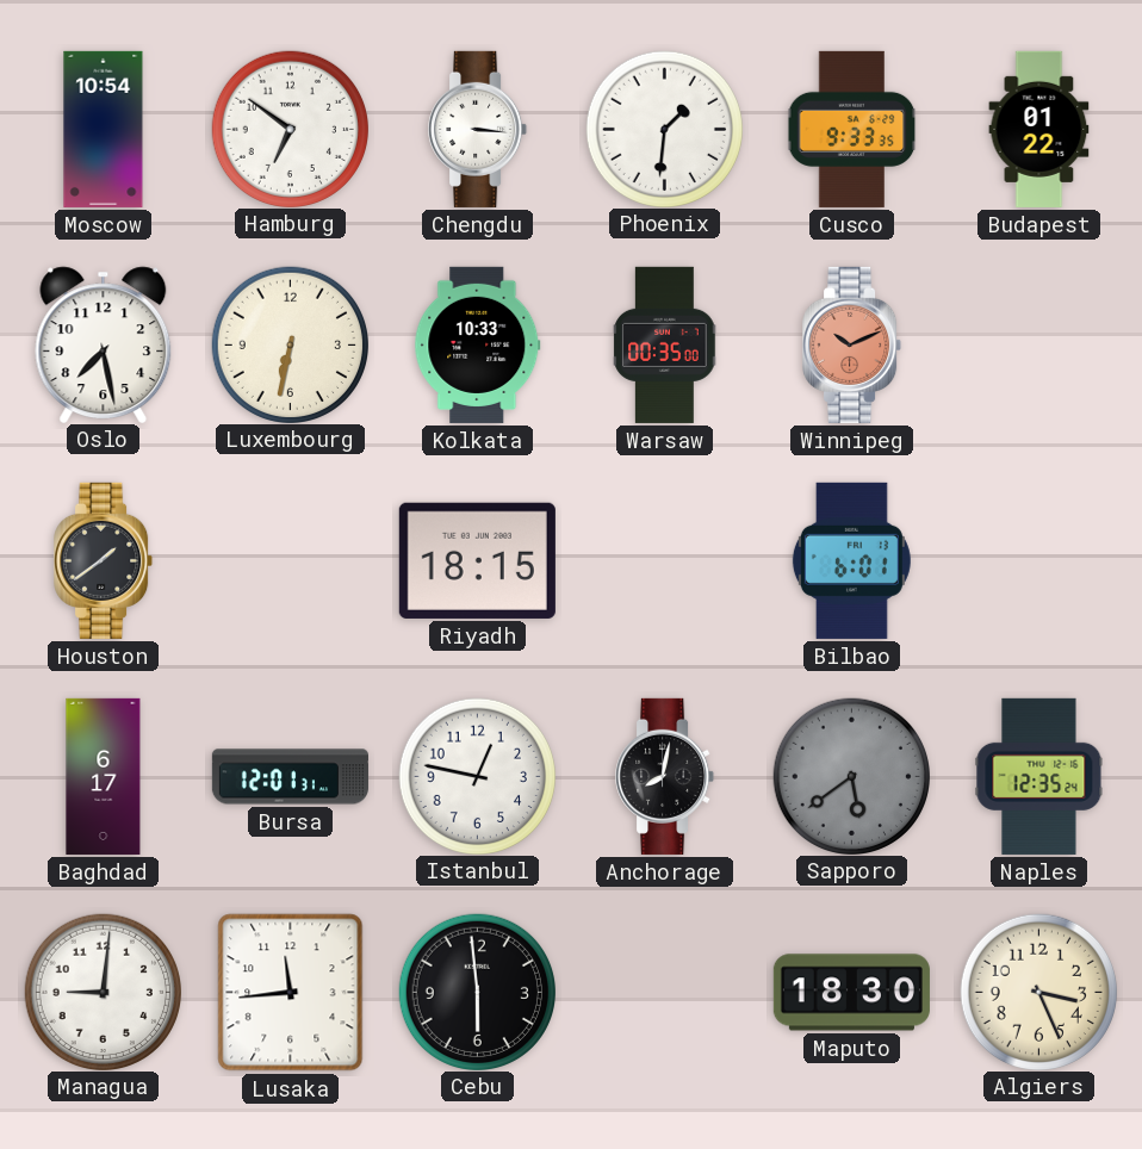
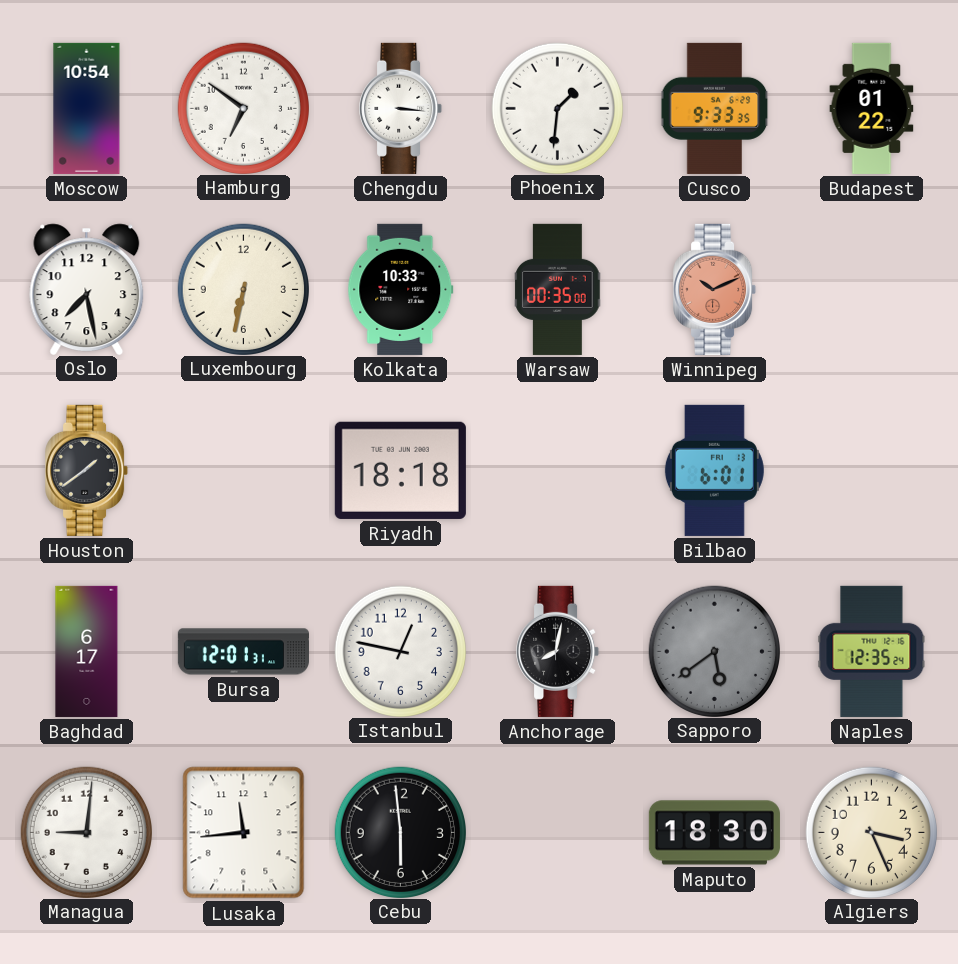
Riyadh: 18:15 -> 18:18 (400, 470)
